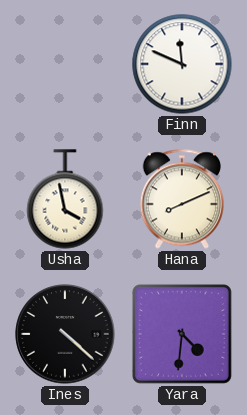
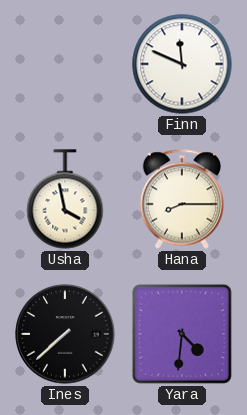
Hana: 8:11 -> 8:15 (182, 199)
Ines: 4:22 -> 7:38 (65, 334)
